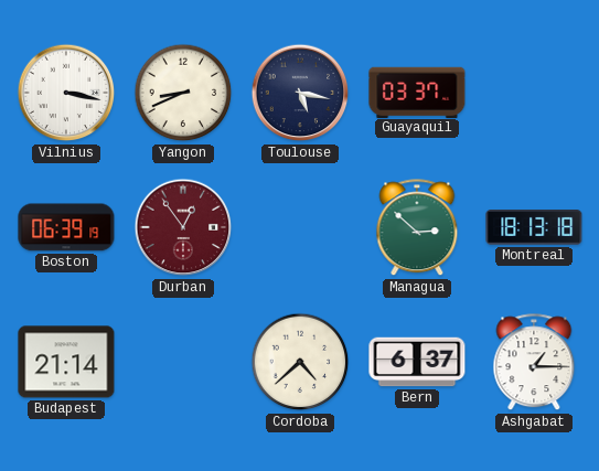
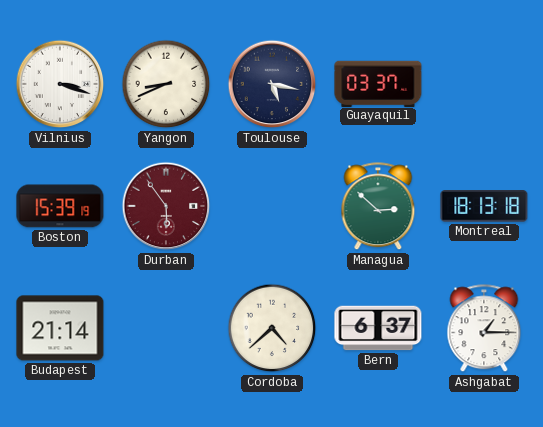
Vilnius: 3:17 -> 3:18 (60, 84)
Boston: 06:39 -> 15:39 (60, 206)
Durban: 12:54 -> 5:54 (166, 206)
